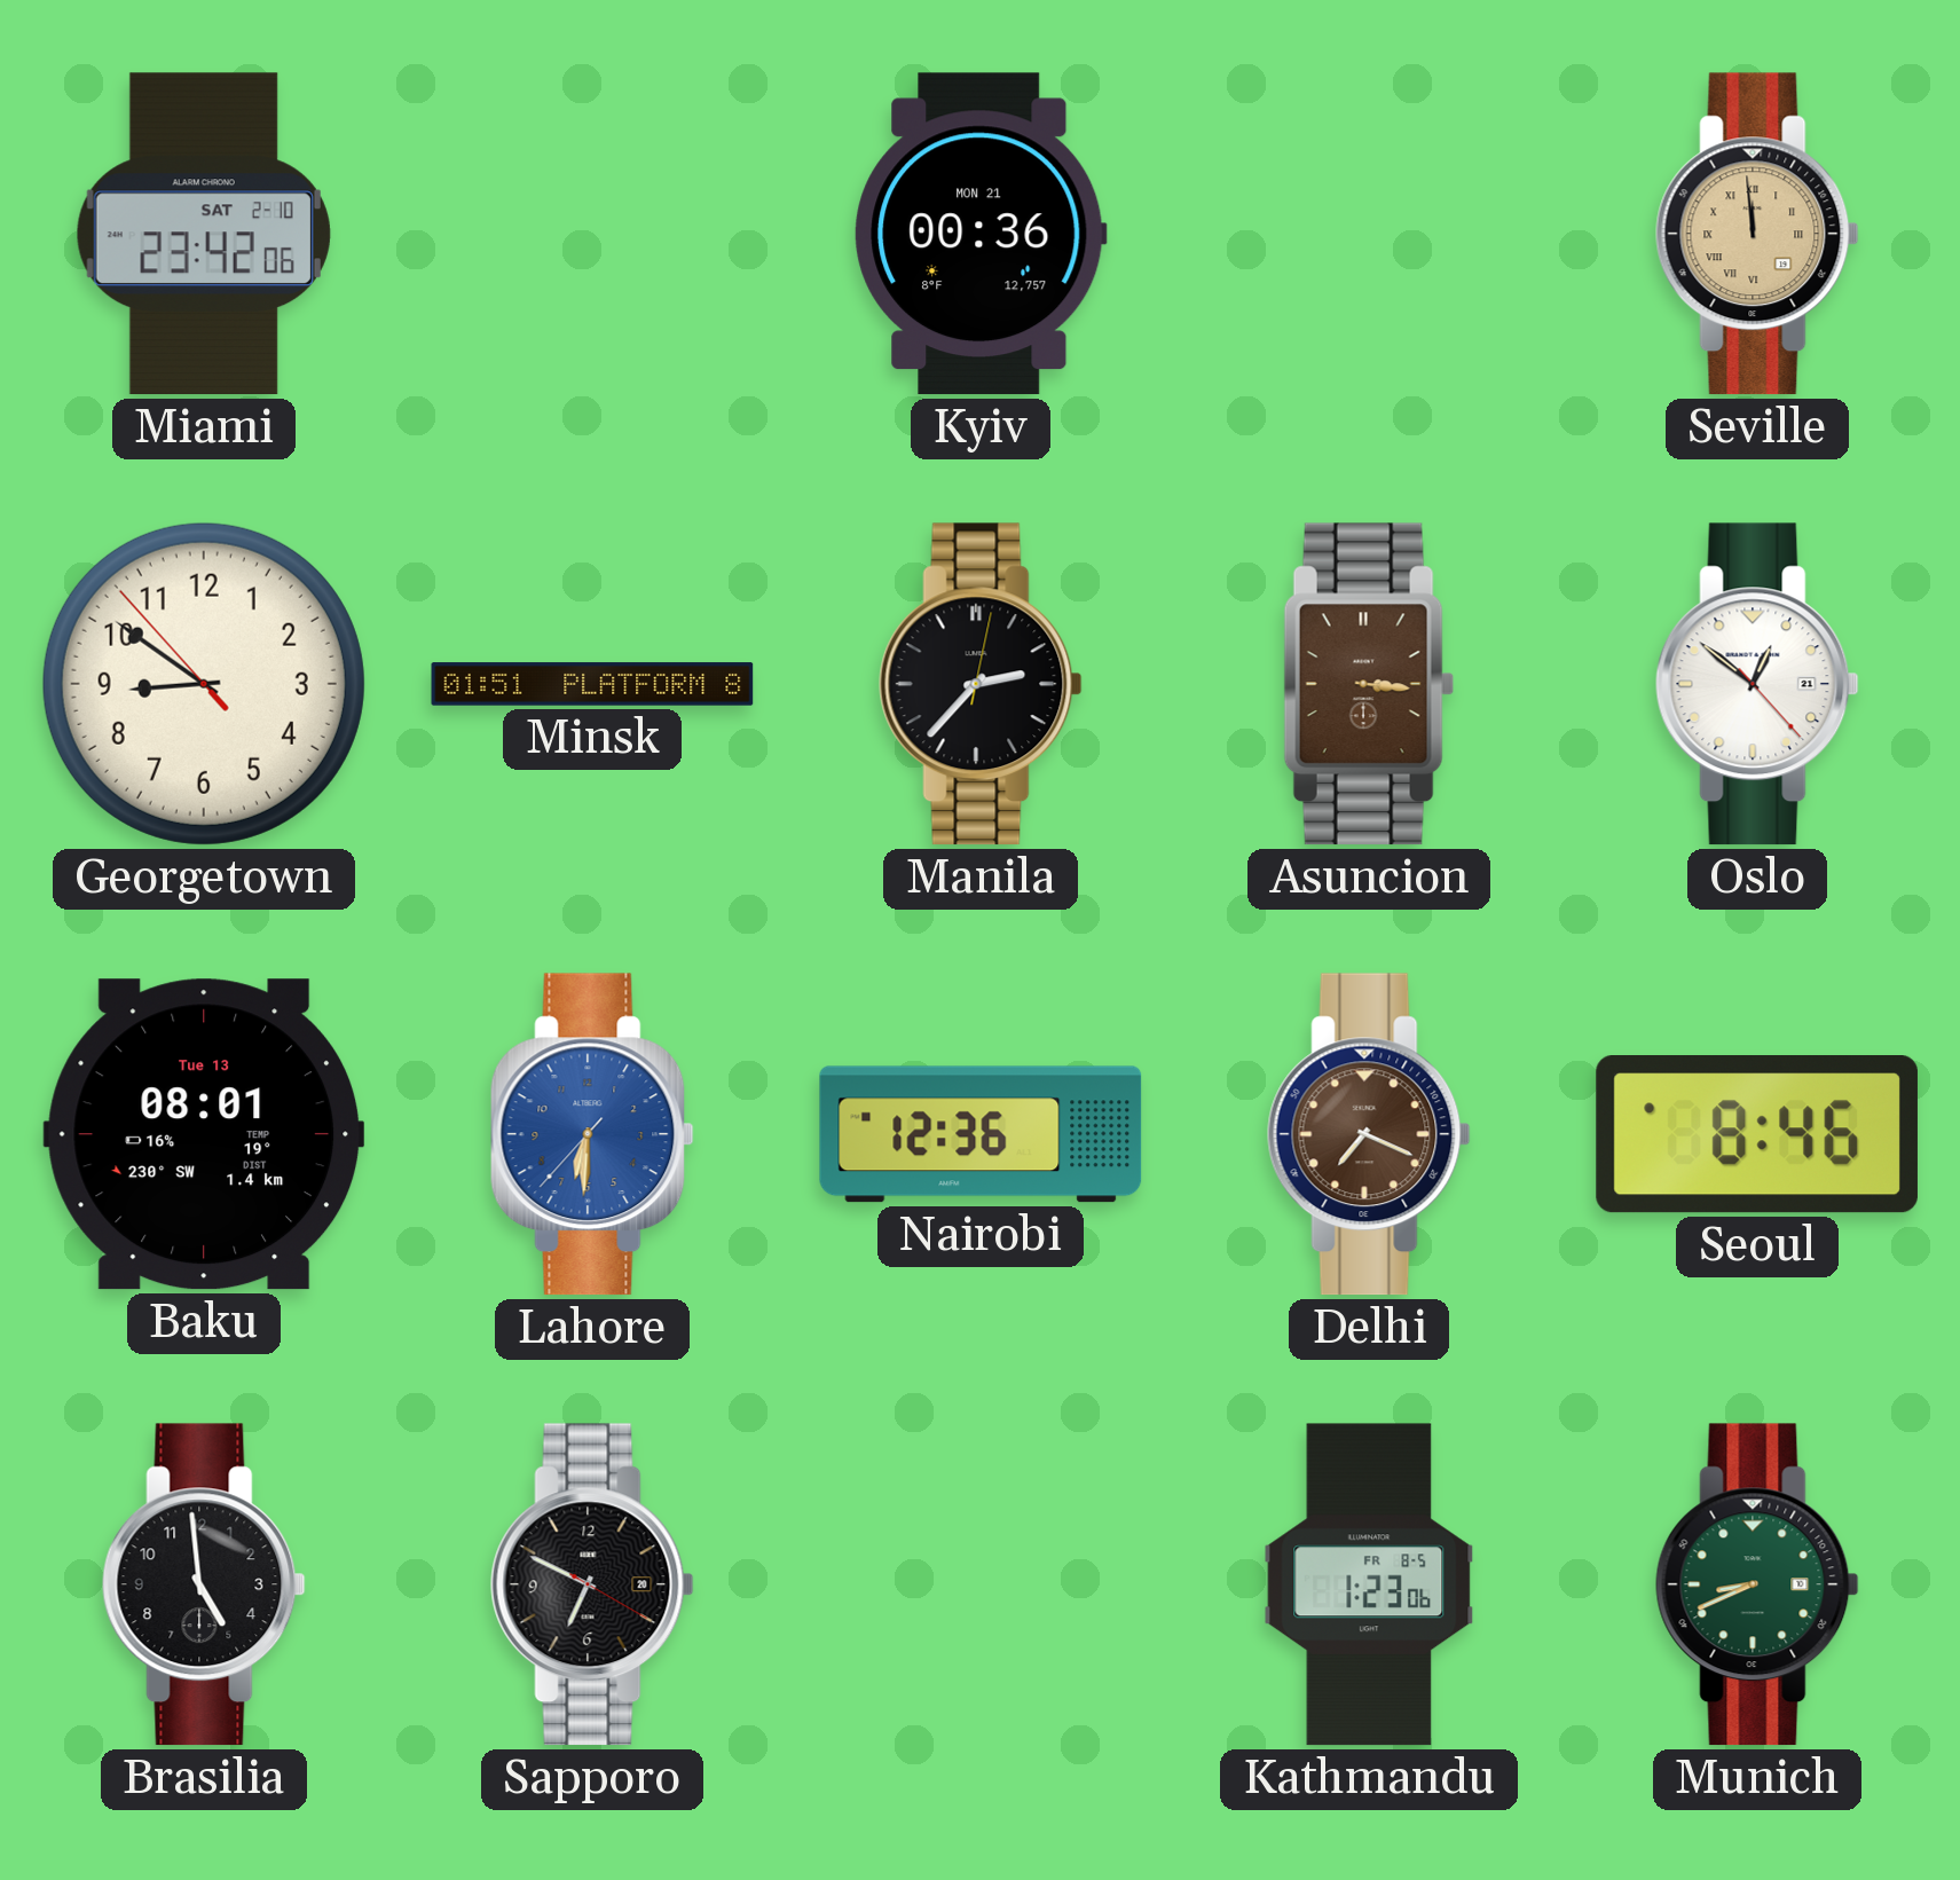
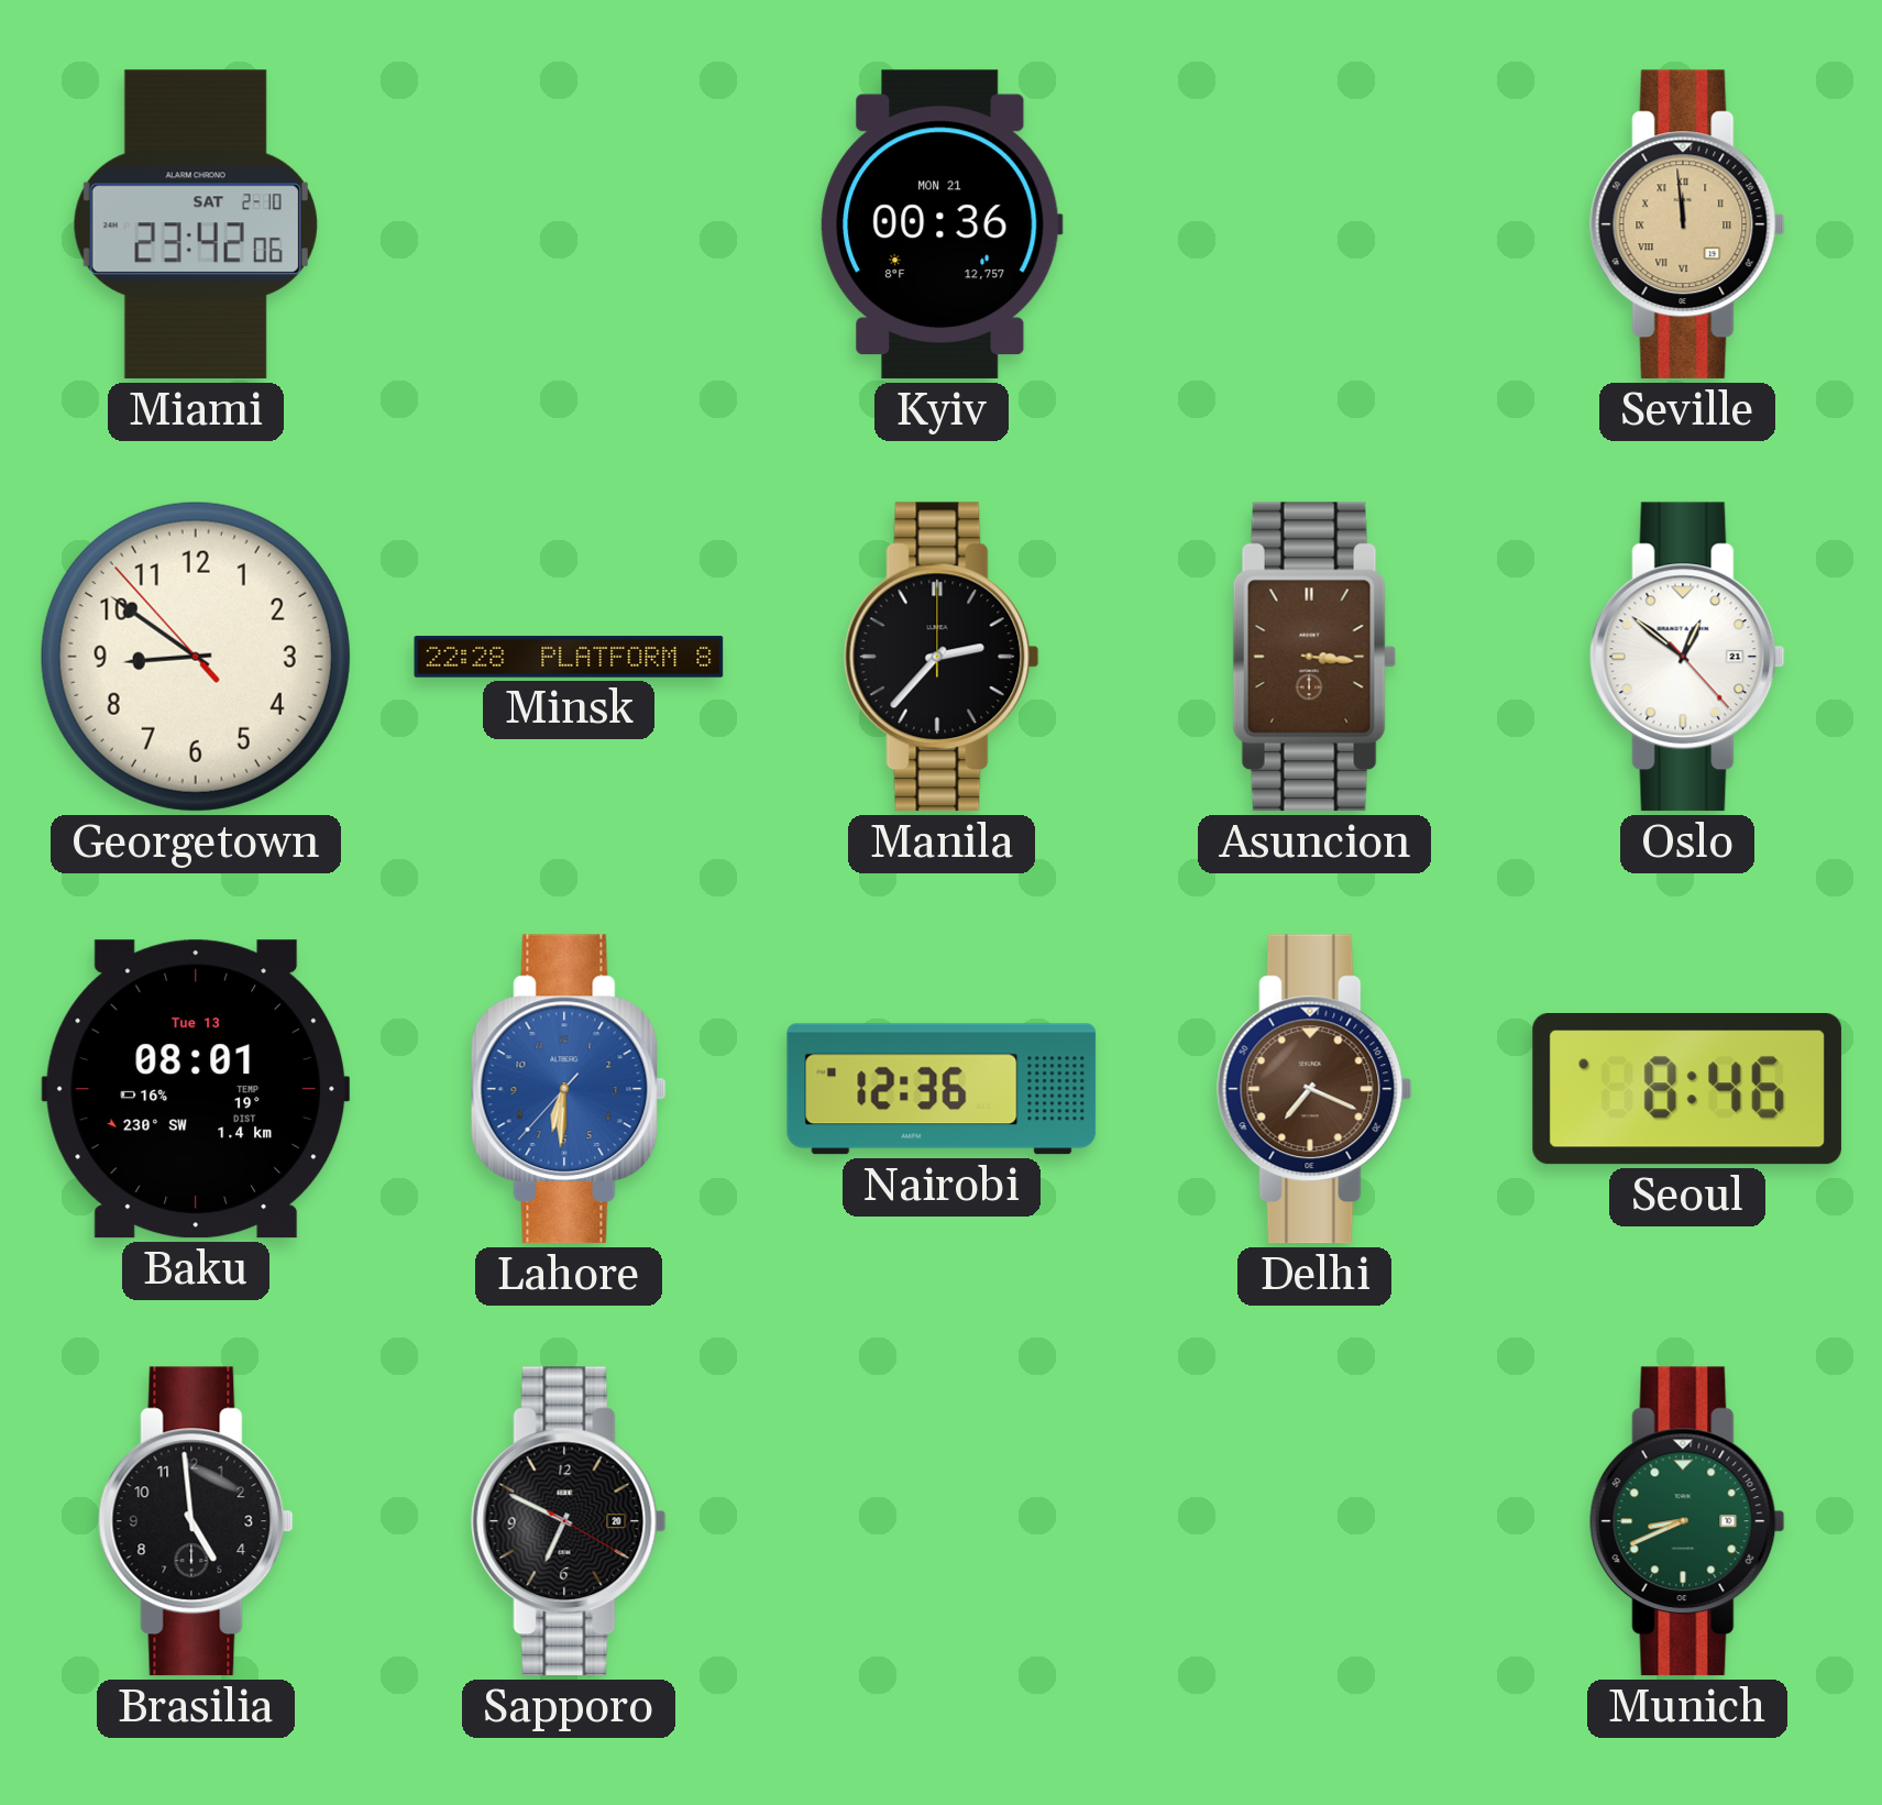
Minsk: 01:51 -> 22:28 (569, 657)
Manila: 2:37:02 -> 2:37:00 (942, 657)
Kathmandu: 1:23 -> none (1369, 1584)
